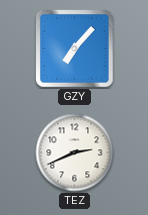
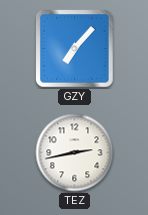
TEZ: 2:41 -> 2:43 (75, 153)
